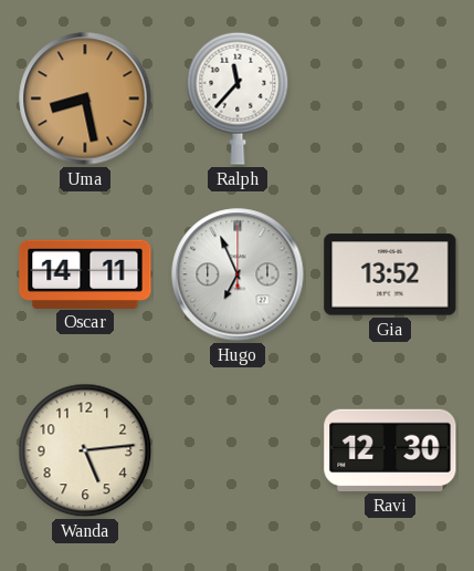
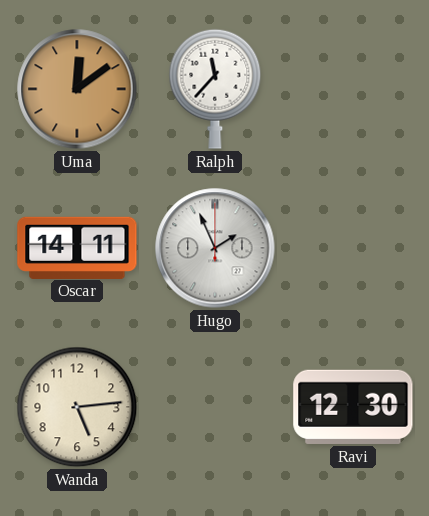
Uma: 8:28 -> 12:09 (77, 89)
Hugo: 6:56 -> 1:56 (215, 248)
Gia: 13:52 -> none (390, 274)
